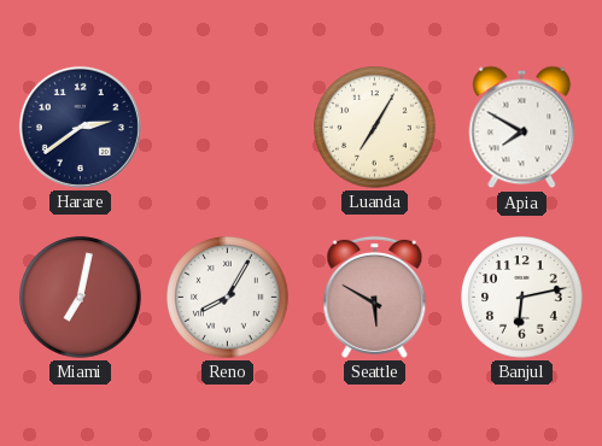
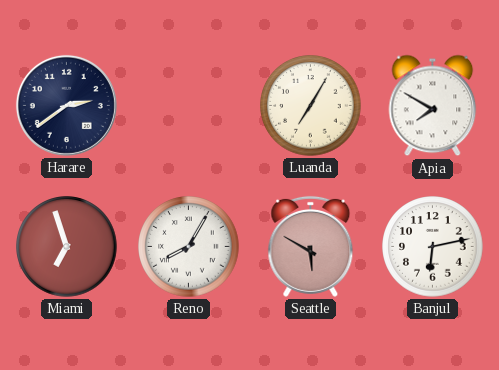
Miami: 7:02 -> 6:57 (67, 247)
